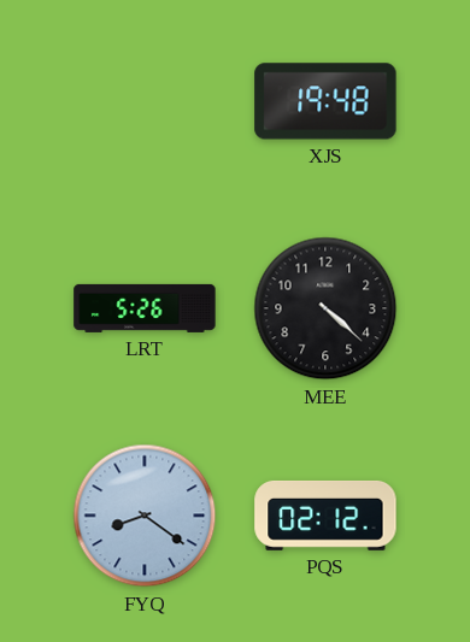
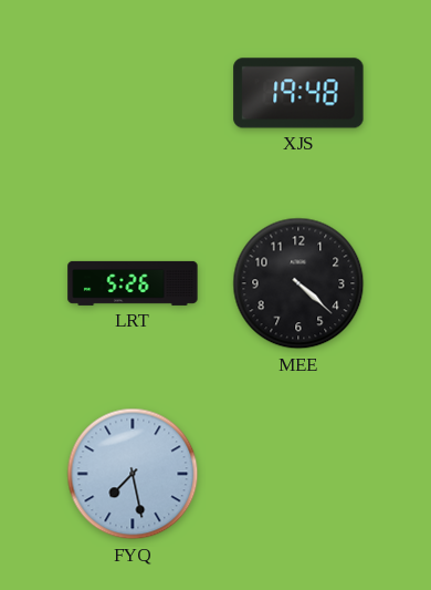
FYQ: 8:21 -> 7:28 (133, 474)
PQS: 02:12 -> none (325, 516)
